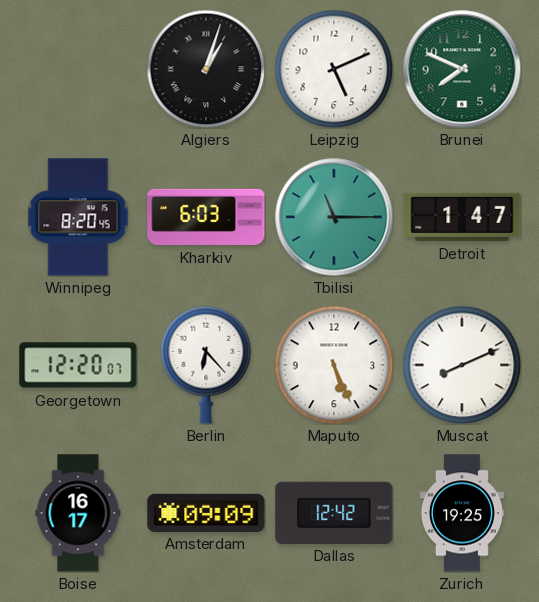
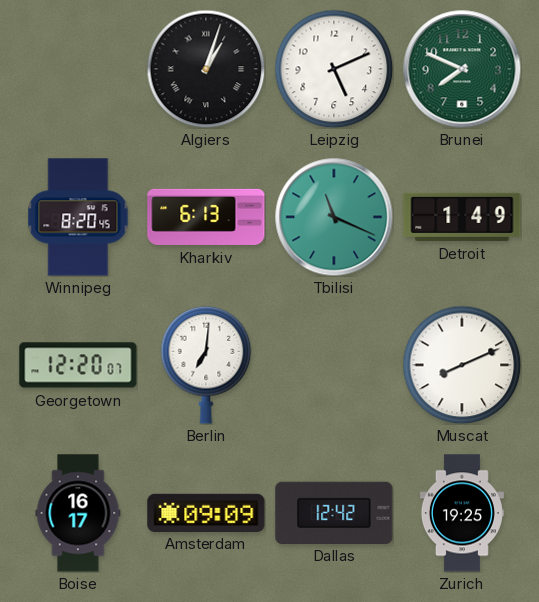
Kharkiv: 6:03 -> 6:13 (206, 217)
Tbilisi: 11:15 -> 11:19 (334, 217)
Detroit: 1:47 -> 1:49 (462, 217)
Berlin: 6:23 -> 7:01 (206, 365)
Maputo: 5:26 -> none (334, 365)
